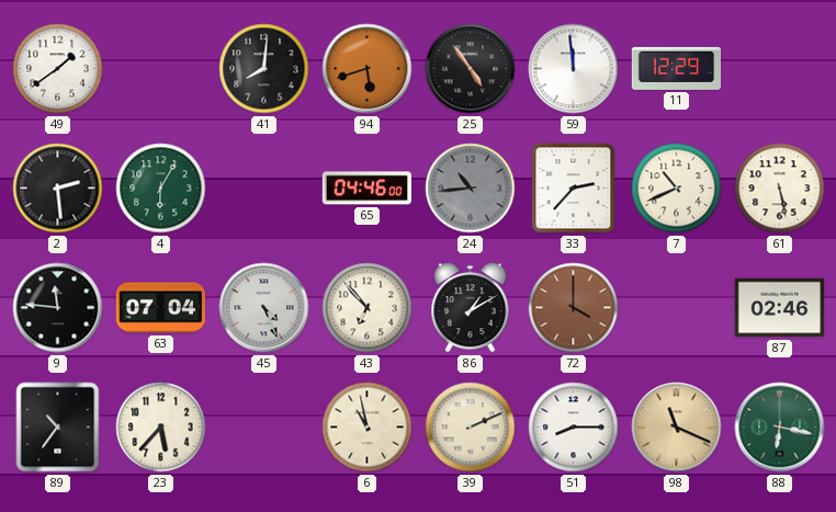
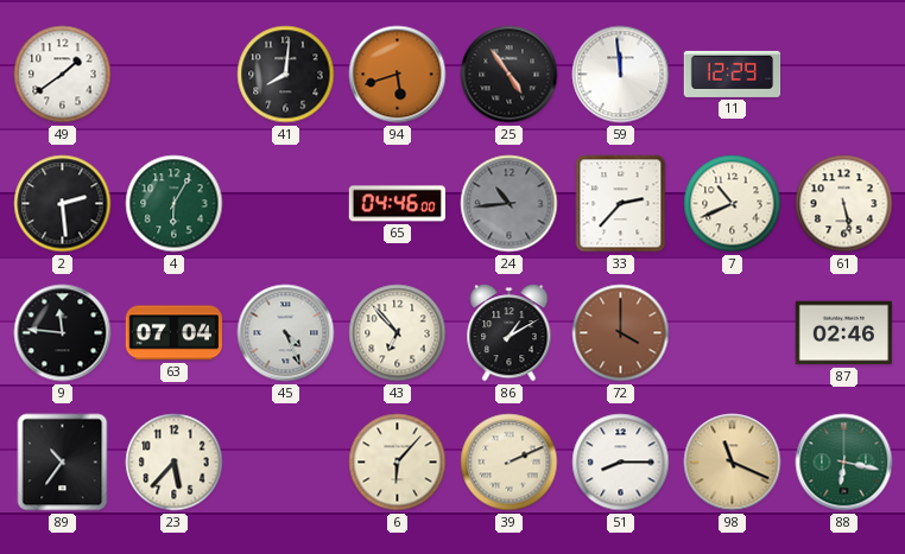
6: 10:58 -> 6:07 (398, 463)
